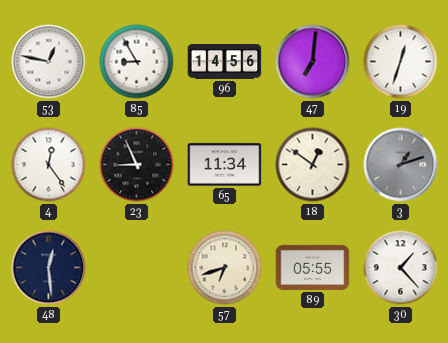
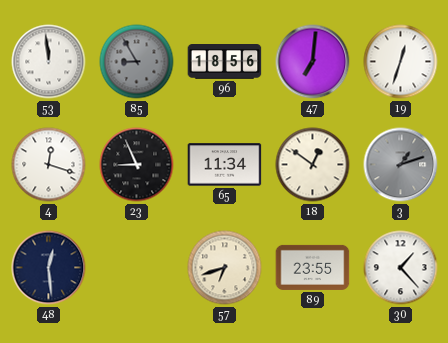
53: 12:47 -> 11:59 (49, 62)
85 dial: white -> grey (137, 62)
96: 14:56 -> 18:56 (225, 62)
4: 12:24 -> 12:18 (49, 165)
89: 05:55 -> 23:55 (313, 267)
